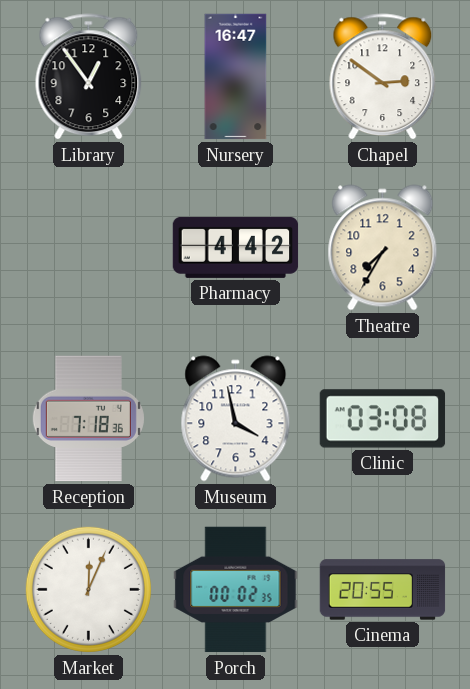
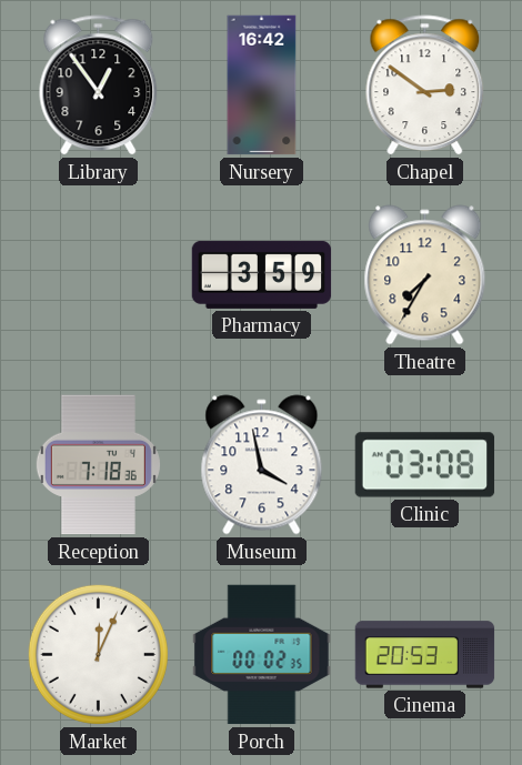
Nursery: 16:47 -> 16:42 (262, 85)
Pharmacy: 4:42 -> 3:59 (262, 274)
Cinema: 20:55 -> 20:53 (425, 655)
